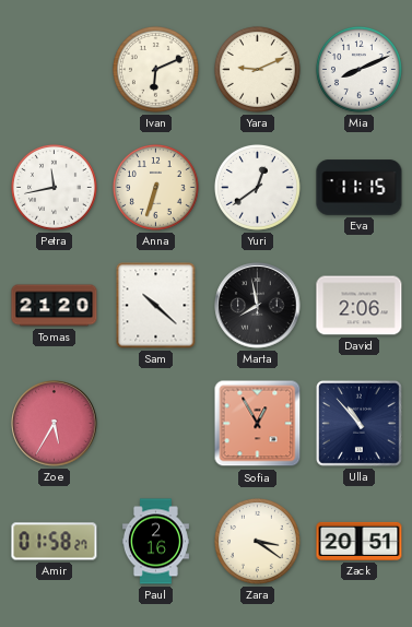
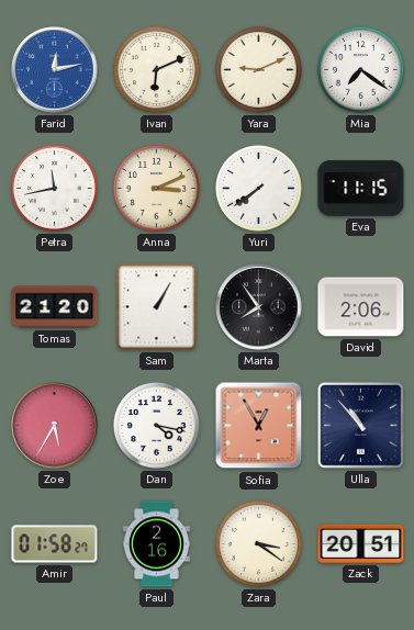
Farid: none -> 12:13 (55, 70)
Mia: 8:11 -> 7:21 (360, 69)
Anna: 6:33 -> 3:11 (156, 188)
Yuri: 12:39 -> 7:39 (258, 188)
Sam: 10:22 -> 1:05 (157, 307)
Marta: 7:58 -> 7:54 (259, 307)
Dan: none -> 4:17 (156, 425)
